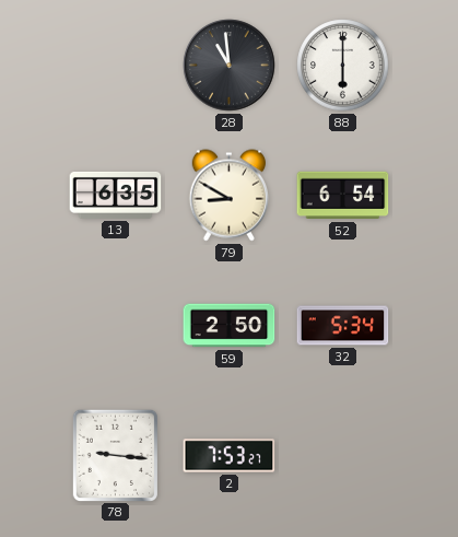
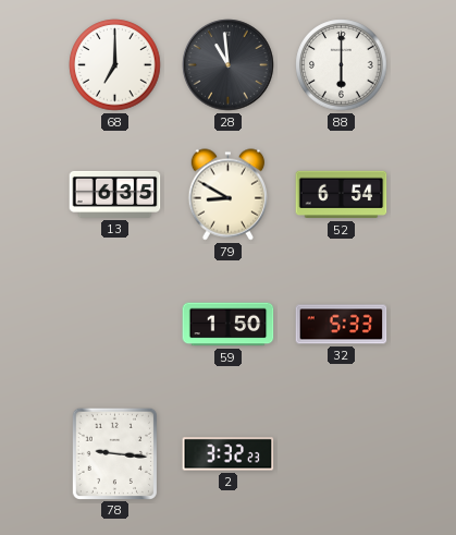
68: none -> 7:00 (115, 65)
59: 2:50 -> 1:50 (229, 325)
32: 5:34 -> 5:33 (342, 325)
2: 7:53 -> 3:32 (229, 454)
